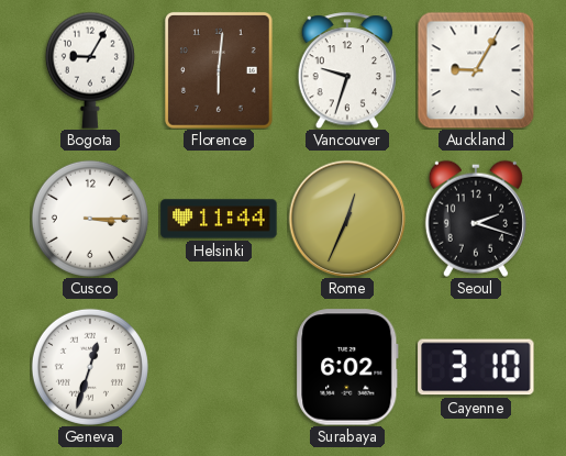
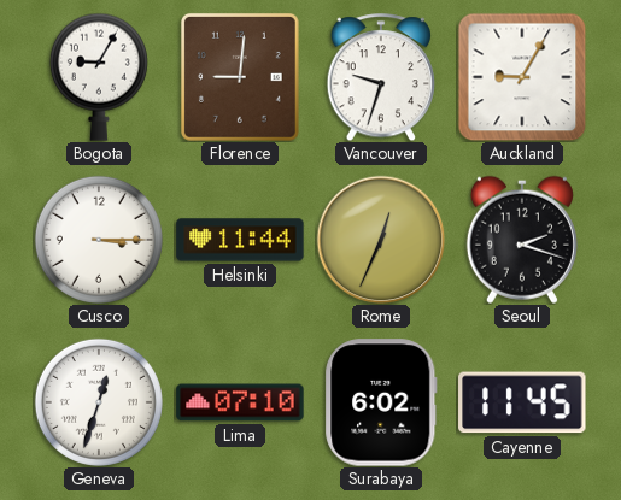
Florence: 6:01 -> 9:01 (240, 77)
Lima: none -> 07:10 (240, 402)
Cayenne: 3:10 -> 11:45 (522, 402)
